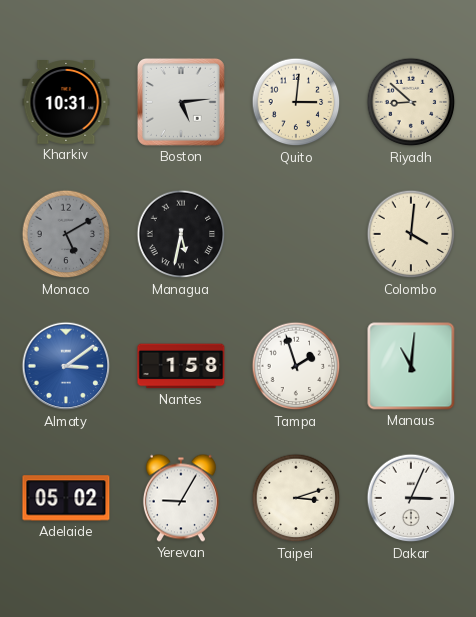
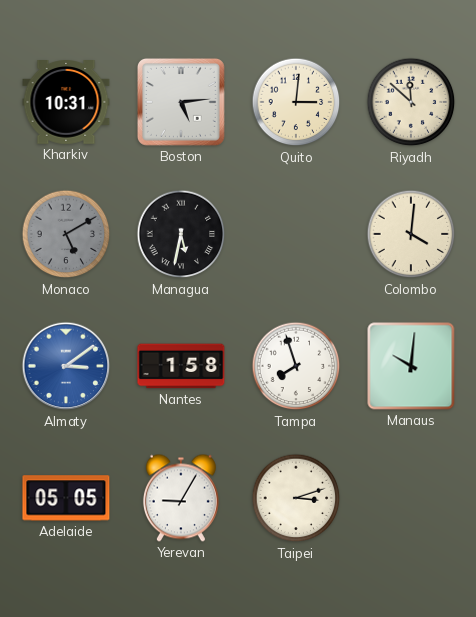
Riyadh: 8:52 -> 11:52 (411, 102)
Tampa: 1:57 -> 7:57 (296, 366)
Manaus: 11:01 -> 10:01 (411, 366)
Adelaide: 05:02 -> 05:05 (66, 498)
Dakar: 3:04 -> none (411, 498)
